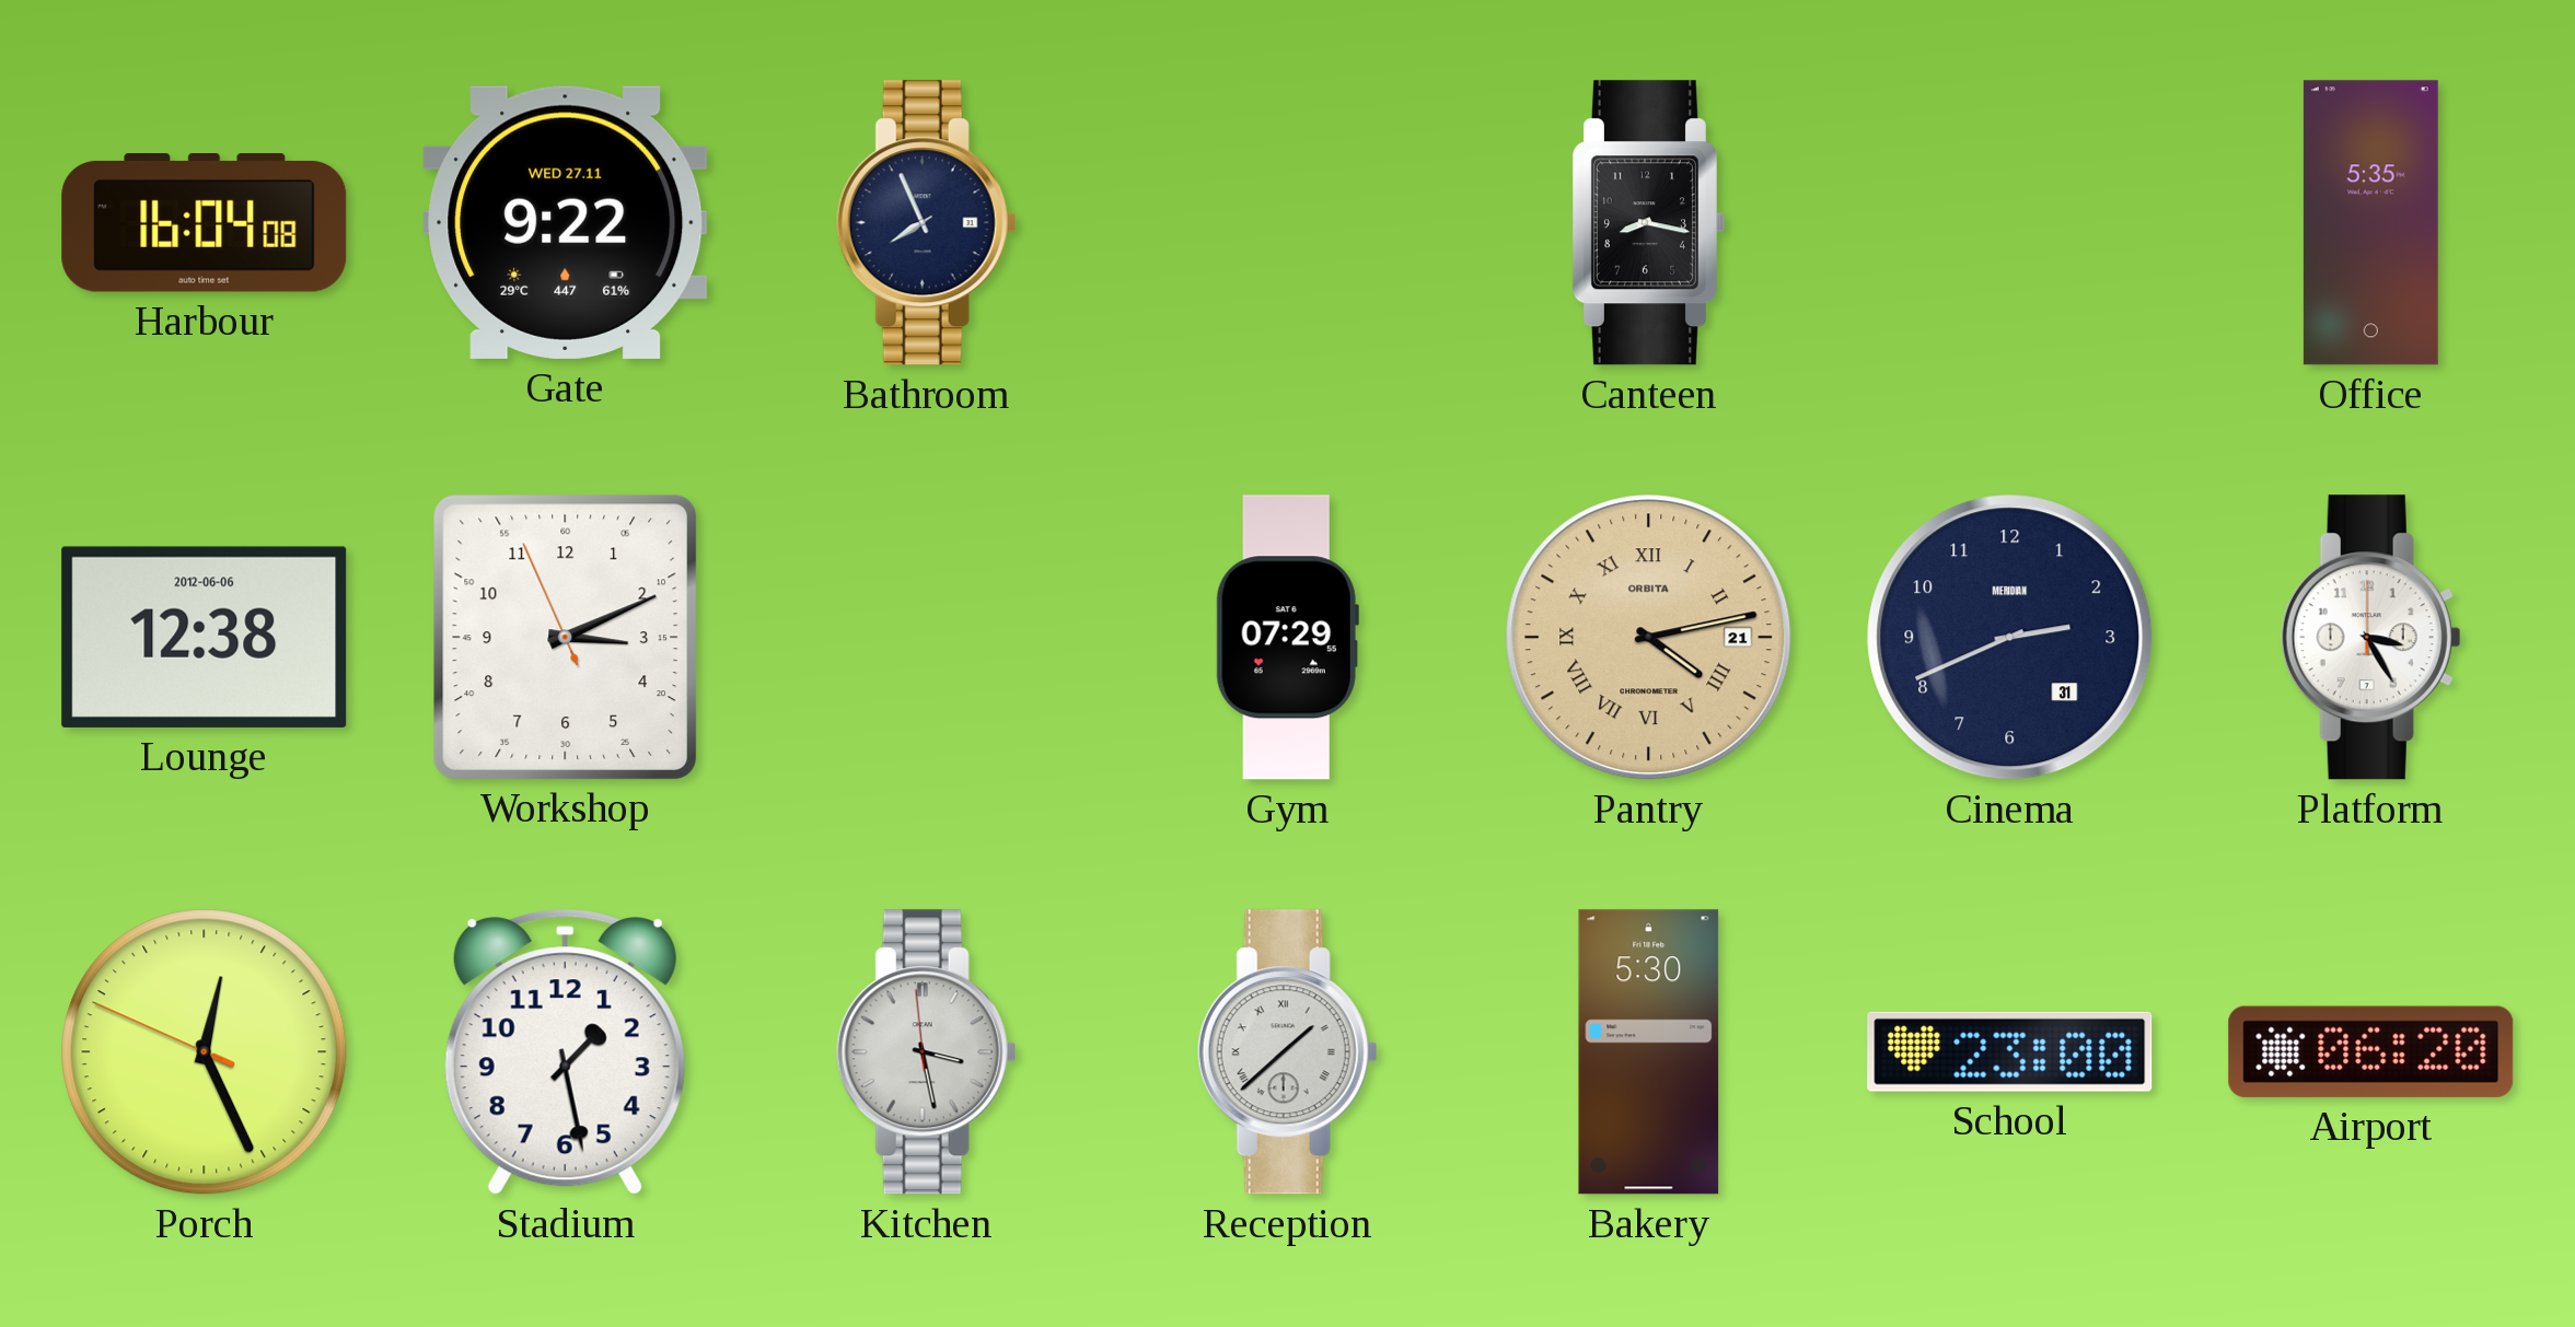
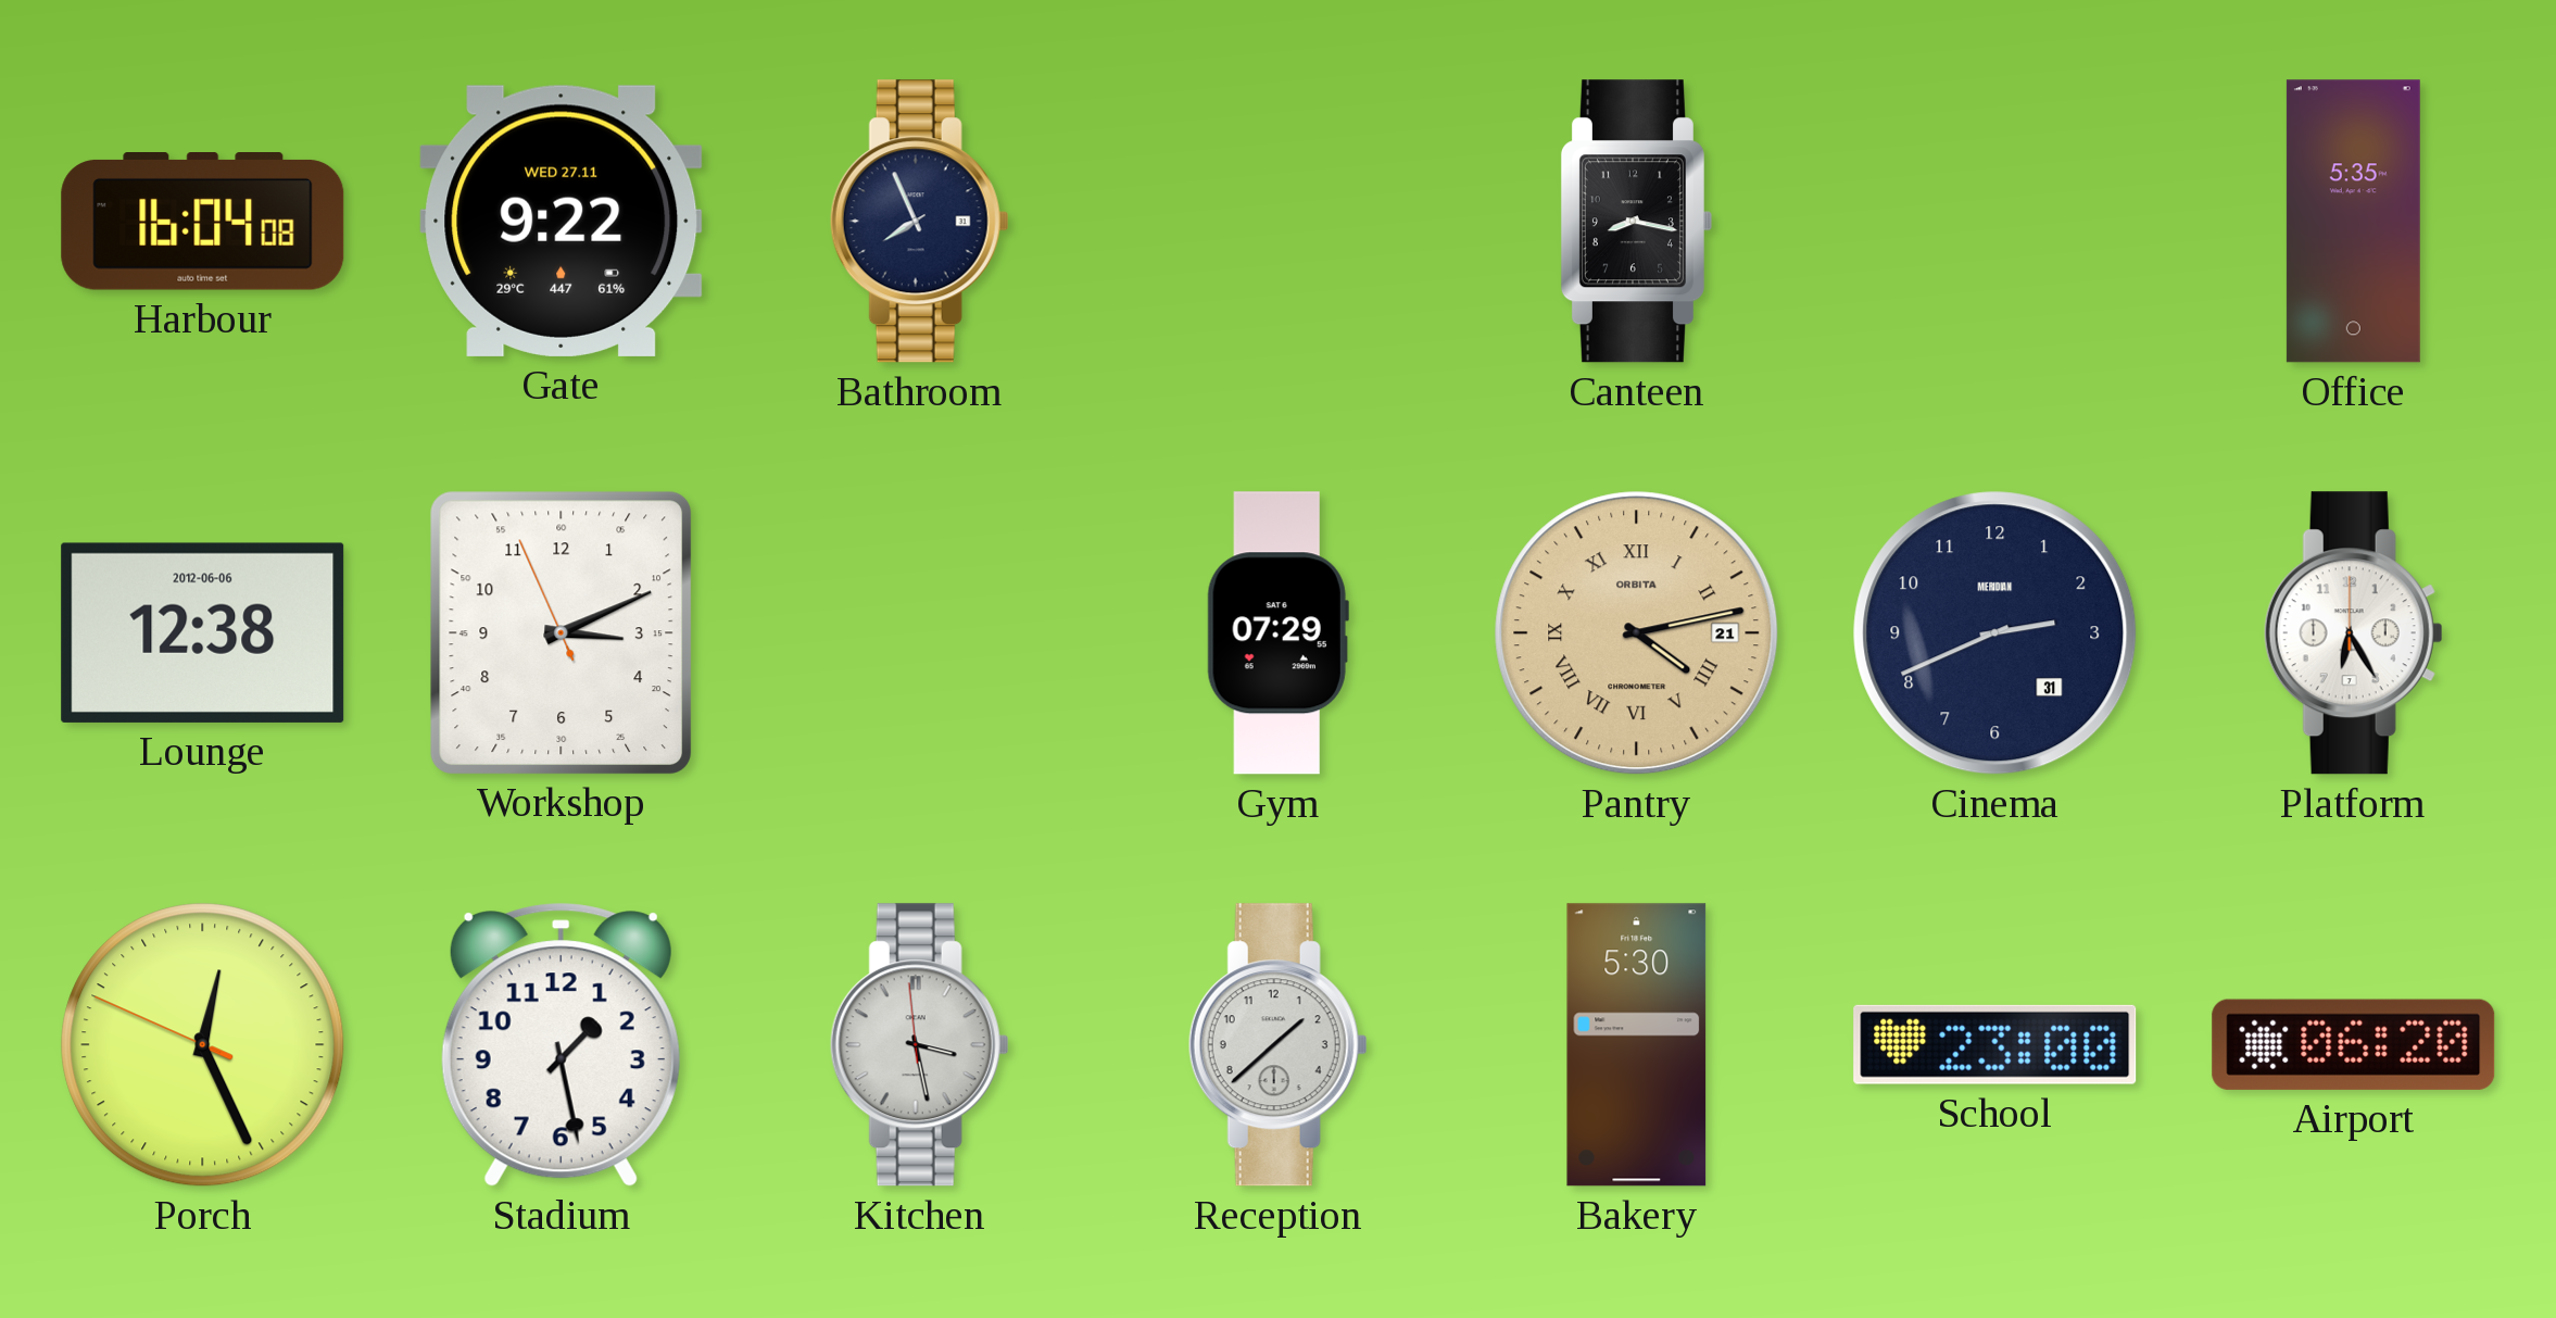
Platform: 3:25 -> 6:25 (2353, 633)
Reception numerals: Roman -> Arabic (1277, 1045)
